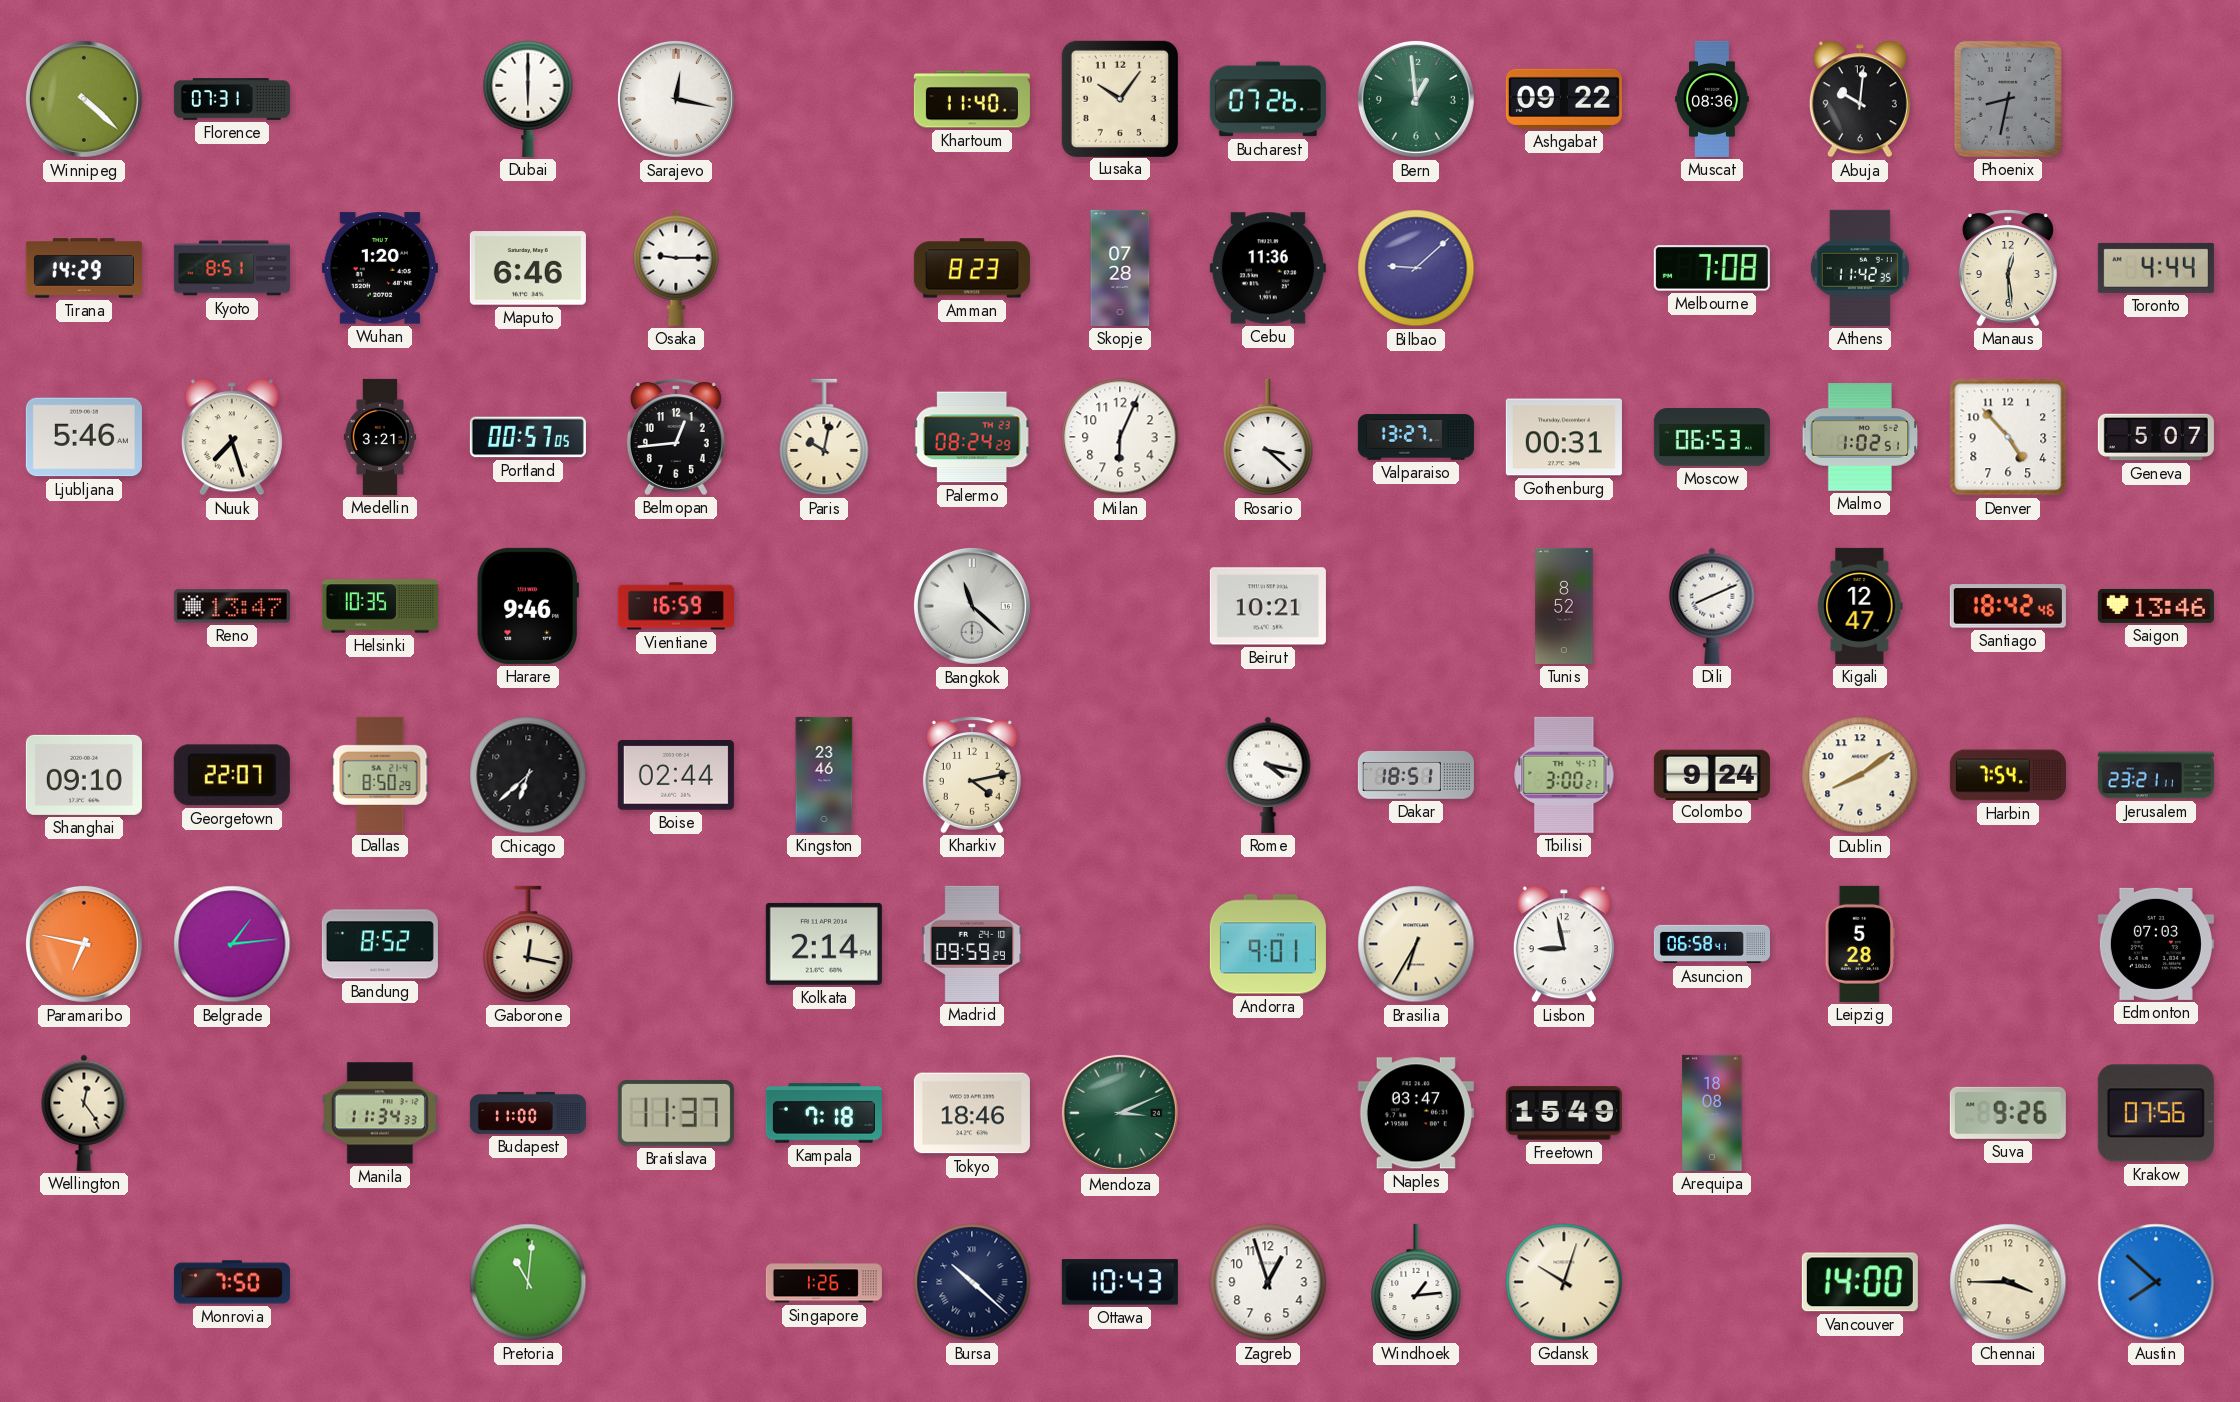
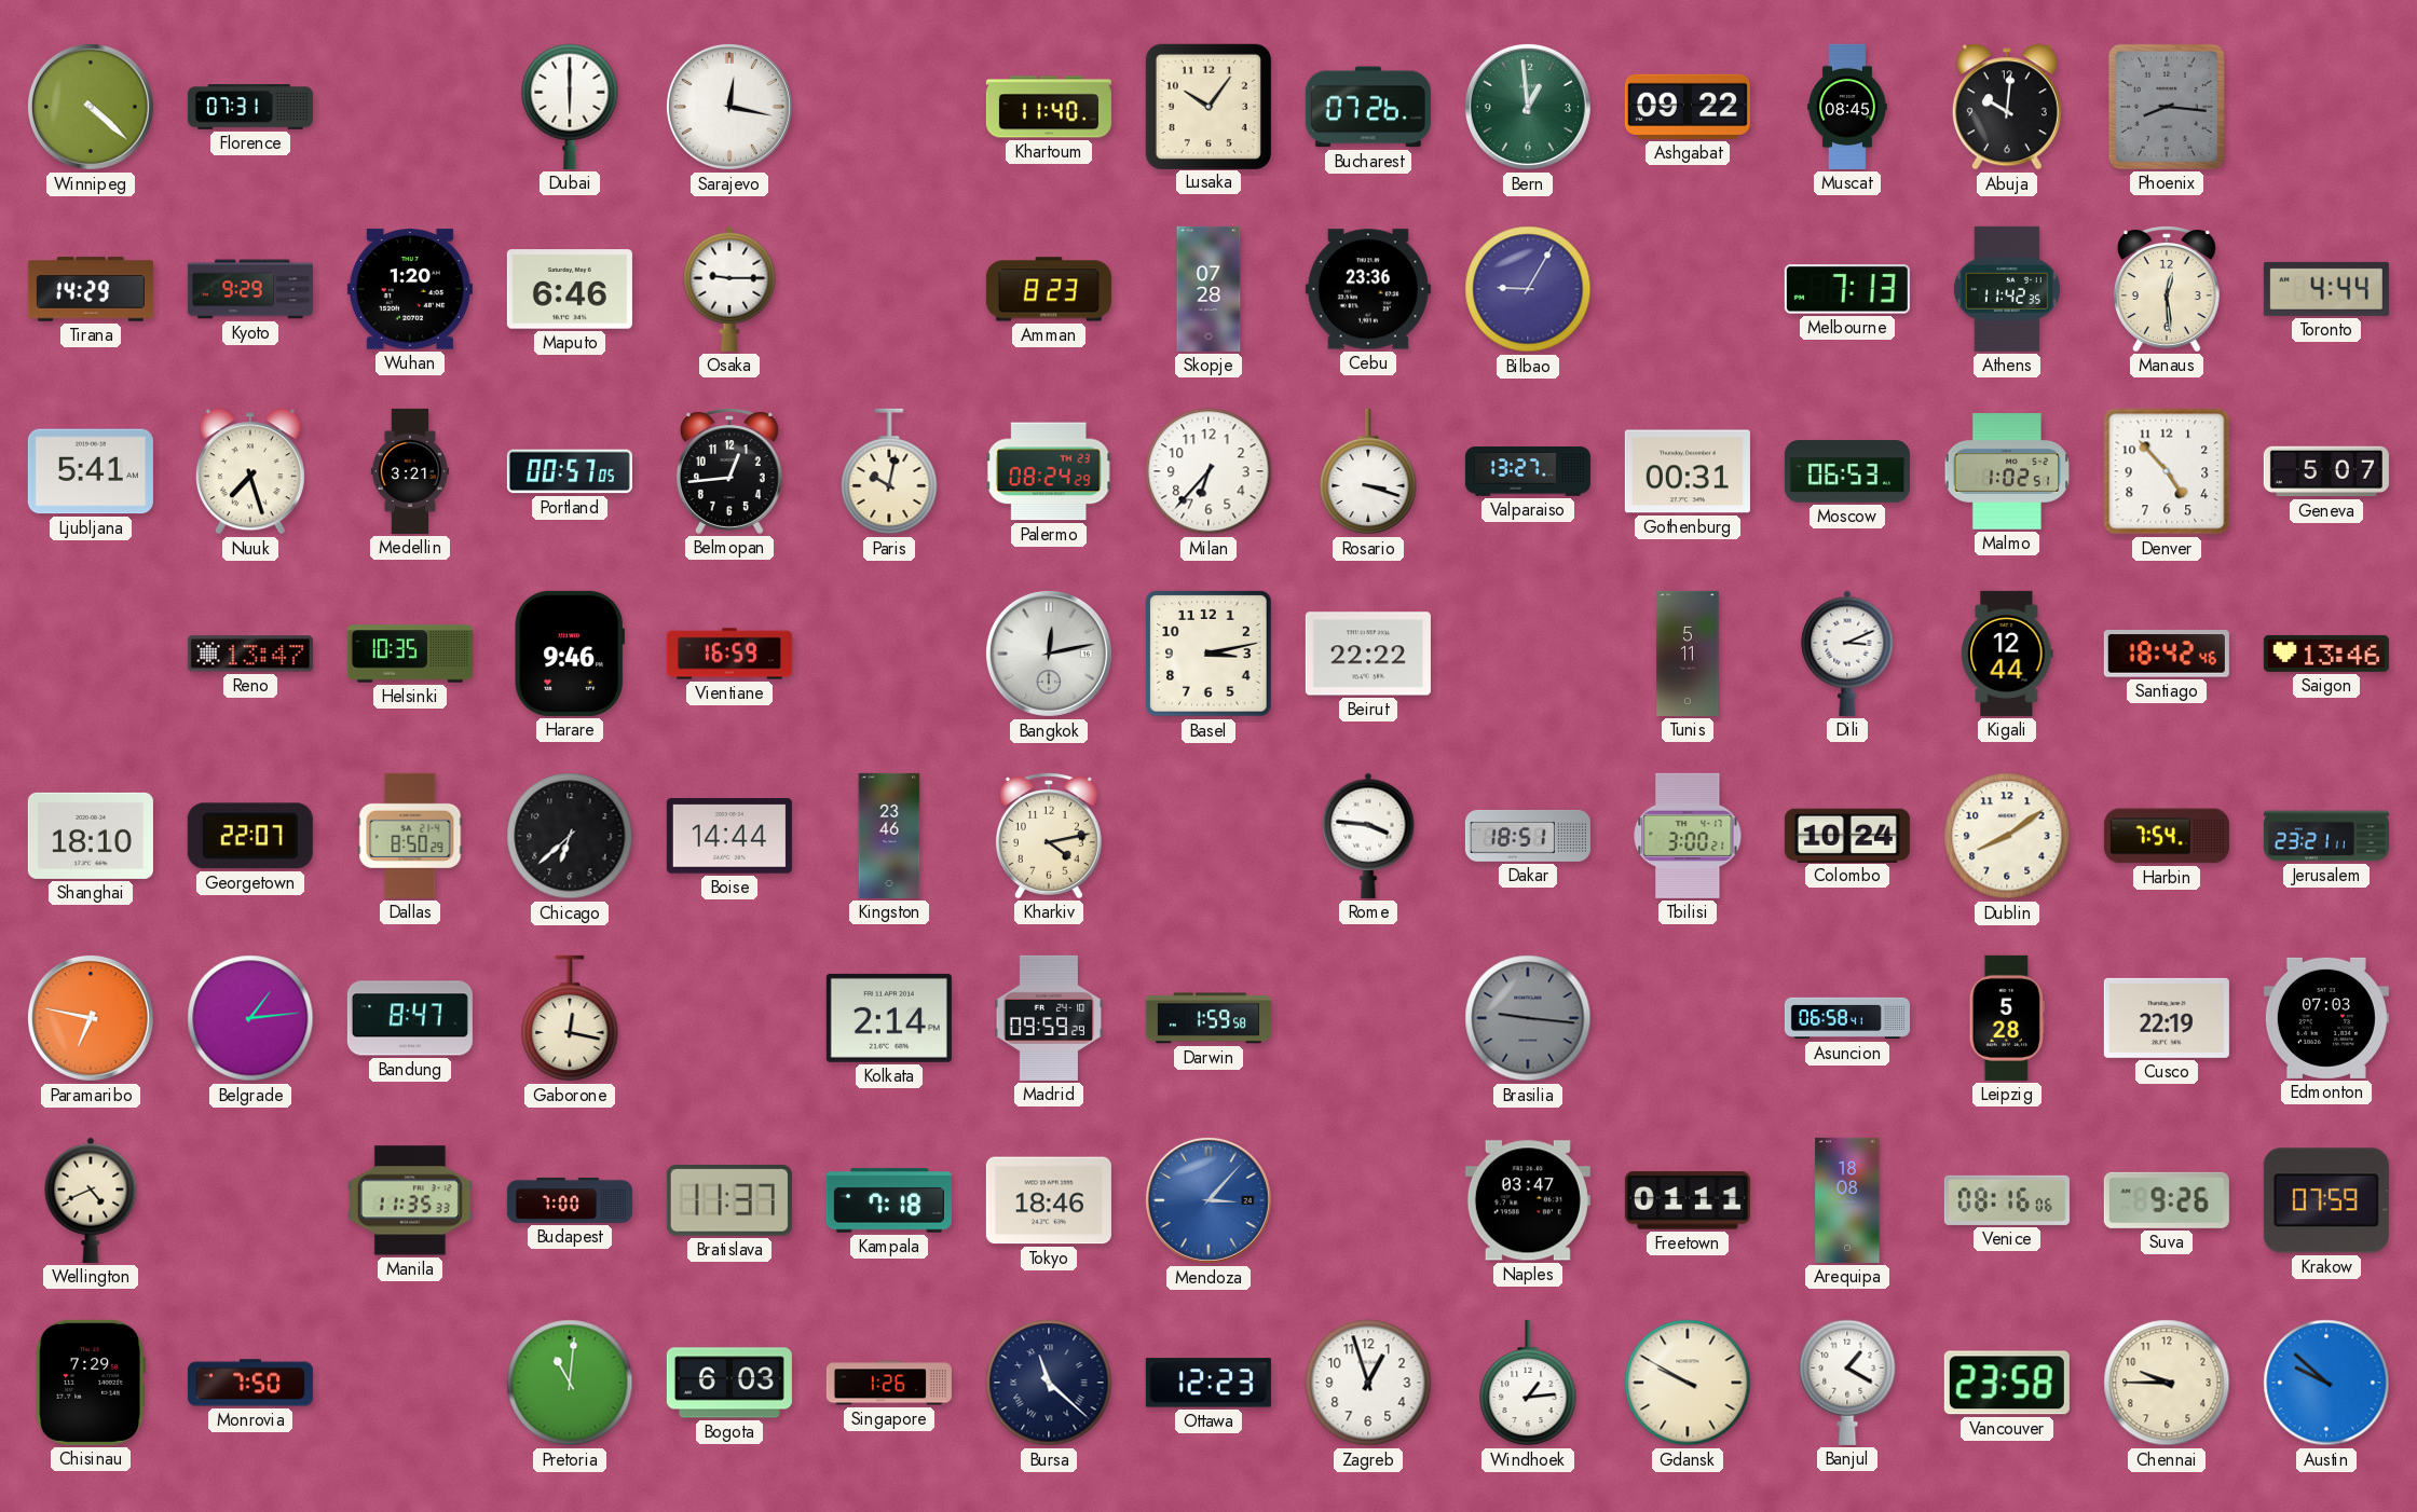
Muscat: 08:36 -> 08:45 (1847, 107)
Phoenix: 8:32 -> 8:16 (2167, 107)
Kyoto: 8:51 -> 9:29 (250, 289)
Cebu: 11:36 -> 23:36 (1368, 289)
Bilbao: 9:08 -> 9:05 (1528, 289)
Melbourne: 7:08 -> 7:13 (1847, 289)
Ljubljana: 5:46 -> 5:41 (91, 471)
Milan: 6:04 -> 6:37 (1209, 471)
Rosario: 3:22 -> 3:18 (1368, 471)
Bangkok: 11:22 -> 12:13 (1049, 654)
Basel: none -> 3:13 (1209, 654)
Beirut: 10:21 -> 22:22 (1368, 654)
Tunis: 8:52 -> 5:11 (1688, 654)
Dili: 8:11 -> 3:11 (1847, 654)
Kigali: 12:47 -> 12:44 (2007, 654)
Shanghai: 09:10 -> 18:10 (91, 836)
Boise: 02:44 -> 14:44 (729, 836)
Rome: 4:17 -> 3:46 (1368, 836)
Colombo: 9:24 -> 10:24 (1847, 835)
Bandung: 8:52 -> 8:47 (410, 1018)
Darwin: none -> 1:59 (1209, 1018)
Andorra: 9:01 -> none (1268, 944)
Brasilia: 6:35 -> 9:16 (1528, 1018)
Brasilia dial: cream -> grey (1528, 1018)
Lisbon: 8:58 -> none (1564, 944)
Cusco: none -> 22:19 (2167, 1018)
Wellington: 12:24 -> 4:41 (91, 1200)
Manila: 11:34 -> 11:35 (410, 1200)
Budapest: 11:00 -> 7:00 (570, 1200)
Mendoza: 3:11 -> 3:07 (1209, 1200)
Mendoza dial: green -> blue (1209, 1200)
Freetown: 15:49 -> 01:11 (1688, 1200)
Venice: none -> 08:16 (2007, 1200)
Krakow: 07:56 -> 07:59 (2326, 1200)
Chisinau: none -> 7:29 (91, 1383)
Bogota: none -> 6:03 (729, 1383)
Bursa: 10:22 -> 11:22 (1049, 1383)
Ottawa: 10:43 -> 12:23 (1209, 1383)
Gdansk: 10:03 -> 9:50 (1688, 1383)
Banjul: none -> 1:20 (1847, 1383)
Vancouver: 14:00 -> 23:58 (2007, 1383)
Chennai: 3:45 -> 9:45 (2167, 1383)
Austin: 7:52 -> 9:52 (2326, 1383)
